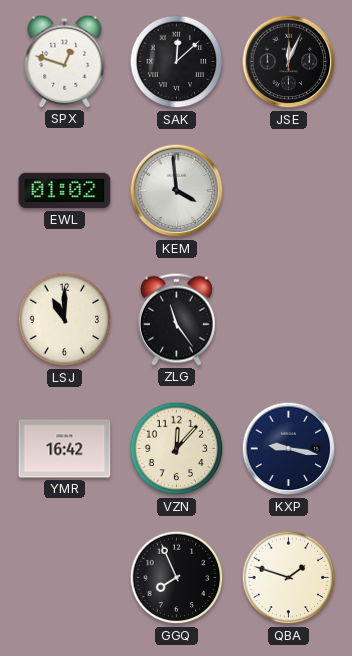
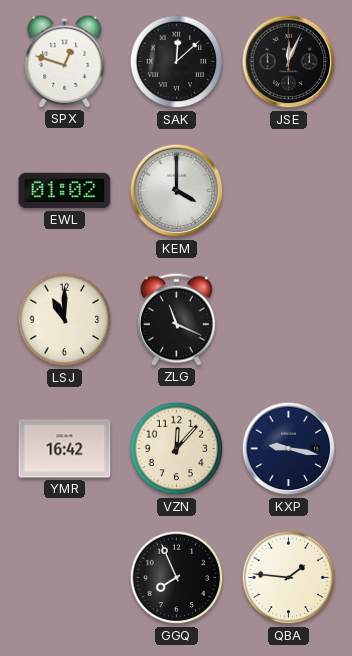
KEM: 3:59 -> 4:00 (177, 191)
ZLG: 11:24 -> 11:19 (176, 319)
QBA: 1:48 -> 1:46 (289, 578)
